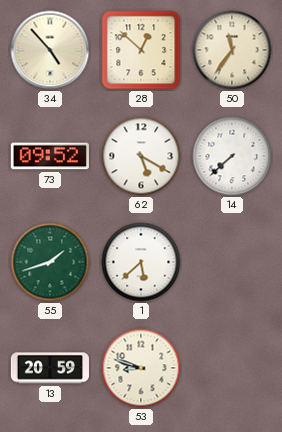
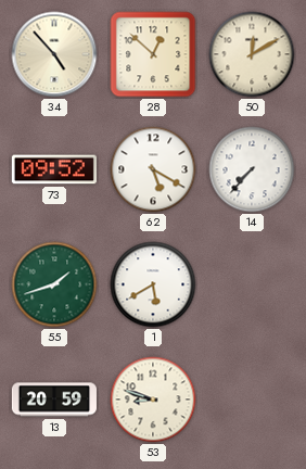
50: 11:36 -> 12:10 (252, 54)
14: 7:38 -> 7:37 (252, 169)
1: 5:38 -> 5:40 (153, 284)
